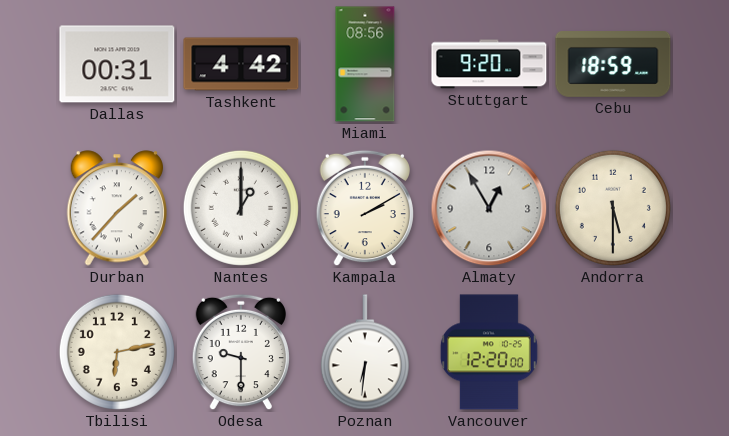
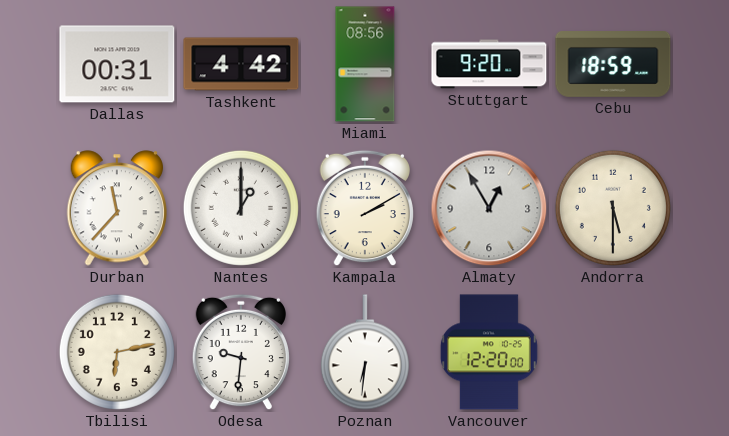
Durban: 1:37 -> 11:37 (117, 208)
Odesa: 9:30 -> 9:31 (241, 352)
